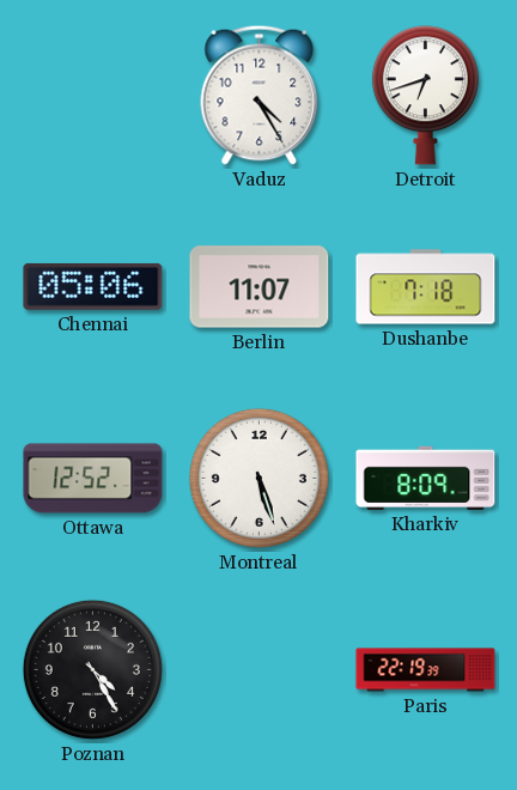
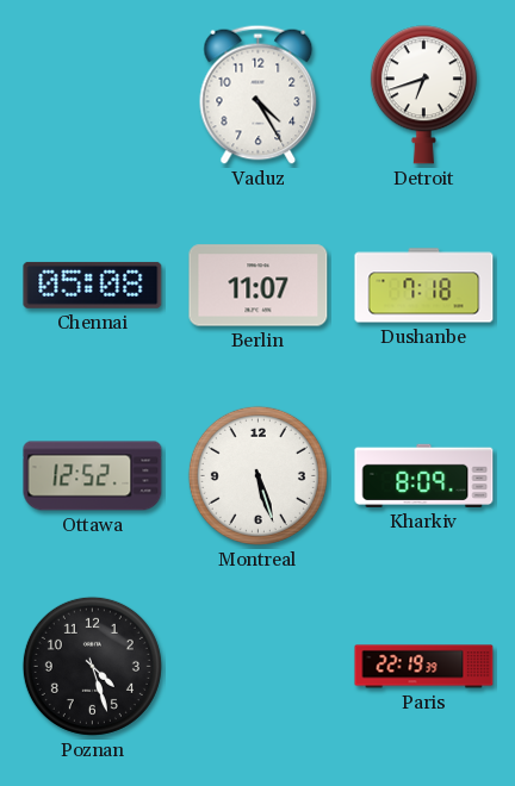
Chennai: 05:06 -> 05:08 (93, 285)
Poznan: 4:25 -> 4:27 (92, 666)
